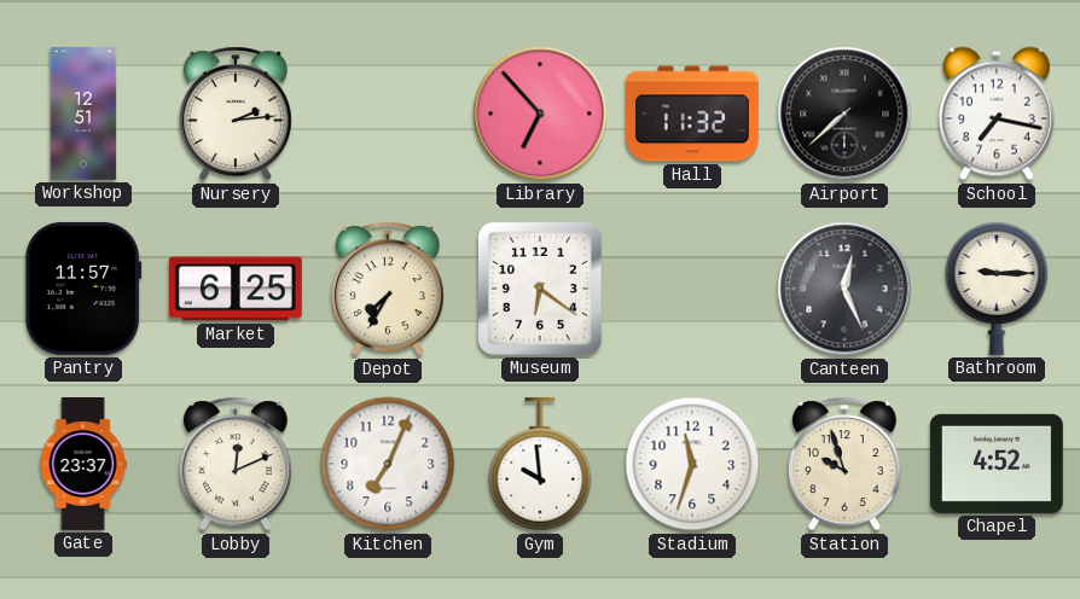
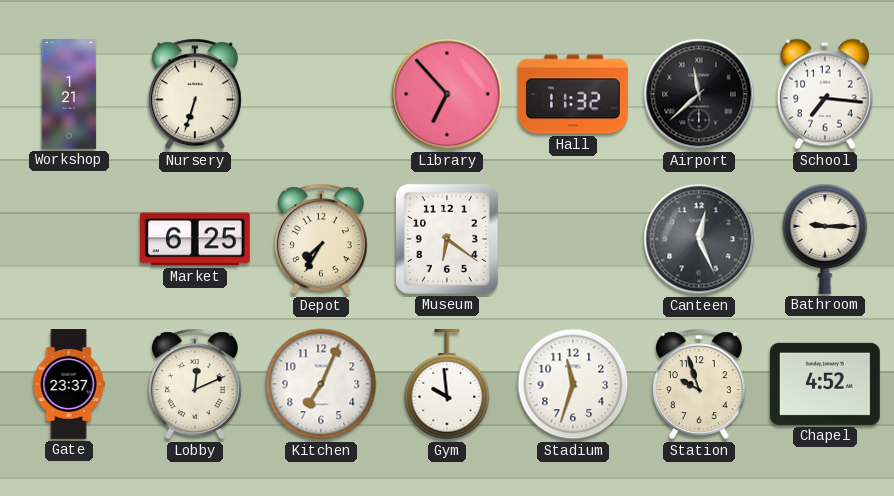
Workshop: 12:51 -> 1:21 (69, 95)
Nursery: 2:14 -> 6:33 (195, 94)
Airport: 7:38 -> 11:38 (699, 94)
School: 7:17 -> 7:16 (825, 94)
Pantry: 11:57 -> none (83, 289)
